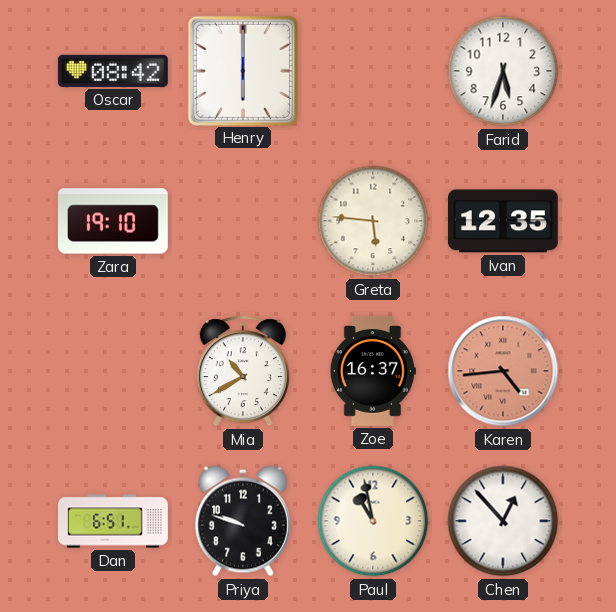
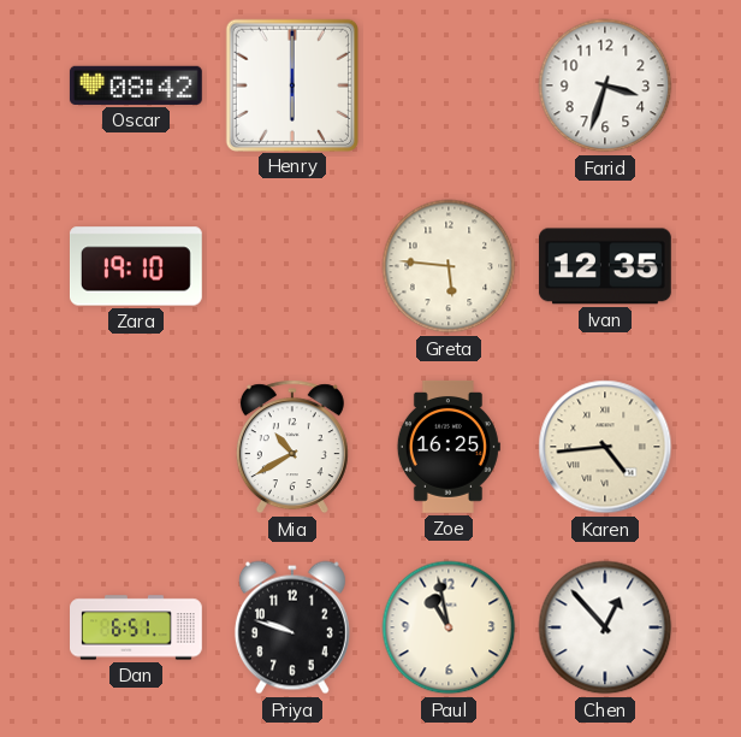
Farid: 5:33 -> 3:33 (605, 86)
Zoe: 16:37 -> 16:25 (449, 447)
Karen dial: salmon -> cream (605, 447)
